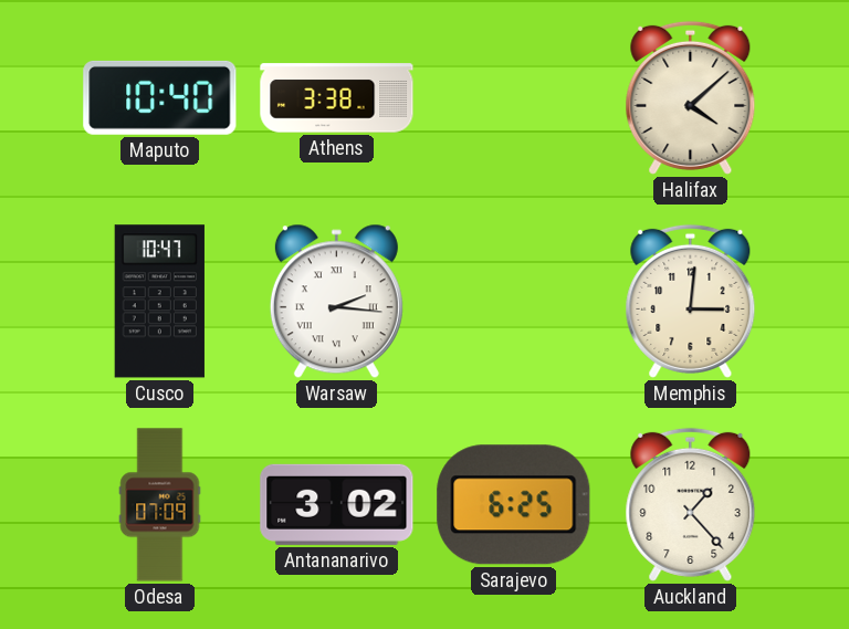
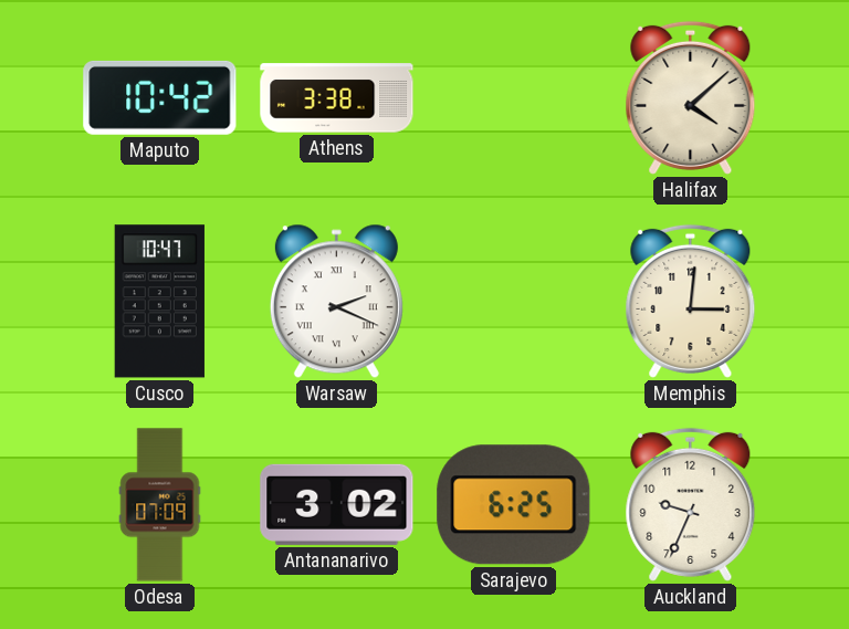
Maputo: 10:40 -> 10:42 (160, 97)
Warsaw: 2:16 -> 2:19 (336, 302)
Auckland: 1:23 -> 9:34 (691, 504)
